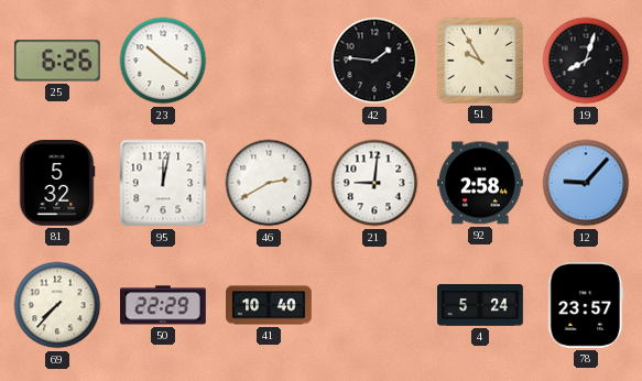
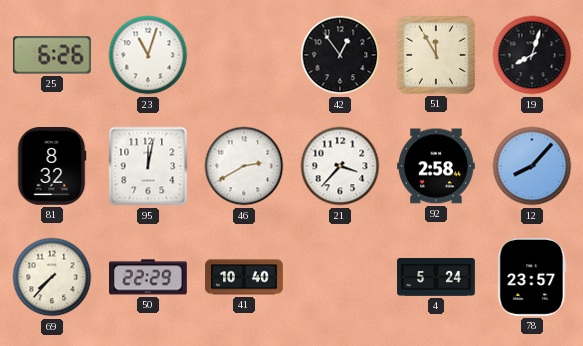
23: 10:21 -> 11:03 (148, 55)
42: 1:46 -> 12:54 (340, 55)
51: 9:55 -> 11:55 (436, 55)
81: 5:32 -> 8:32 (52, 167)
21: 9:01 -> 3:37 (340, 166)
12: 9:07 -> 8:07 (532, 166)
